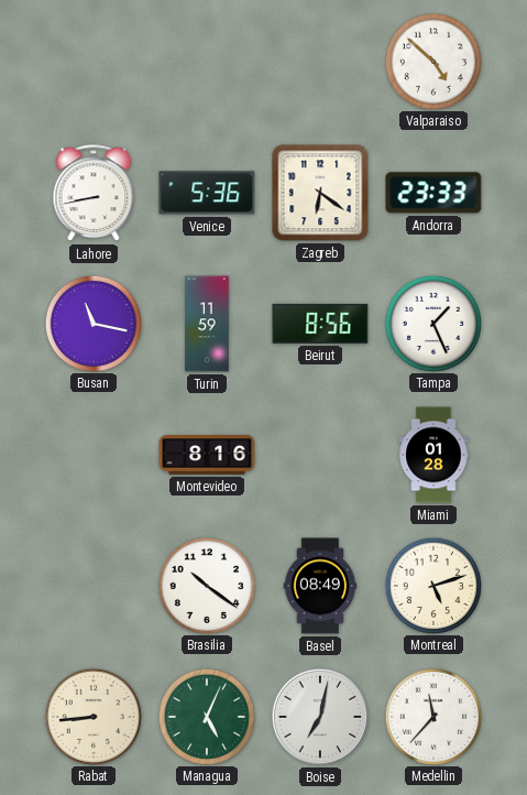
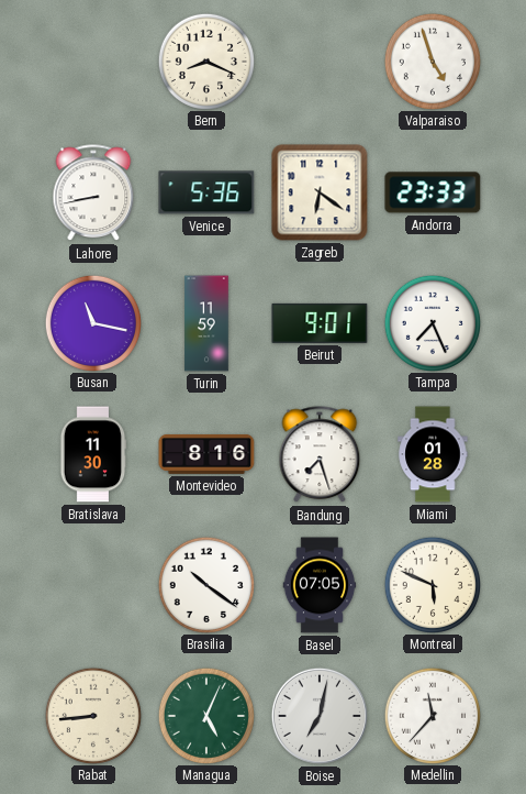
Bern: none -> 8:19 (205, 60)
Valparaiso: 4:52 -> 4:57 (432, 60)
Beirut: 8:56 -> 9:01 (320, 323)
Tampa: 1:26 -> 7:26 (432, 322)
Bratislava: none -> 11:30 (93, 454)
Bandung: none -> 7:27 (320, 455)
Basel: 08:49 -> 07:05 (320, 585)
Montreal: 5:12 -> 5:49 (432, 584)
